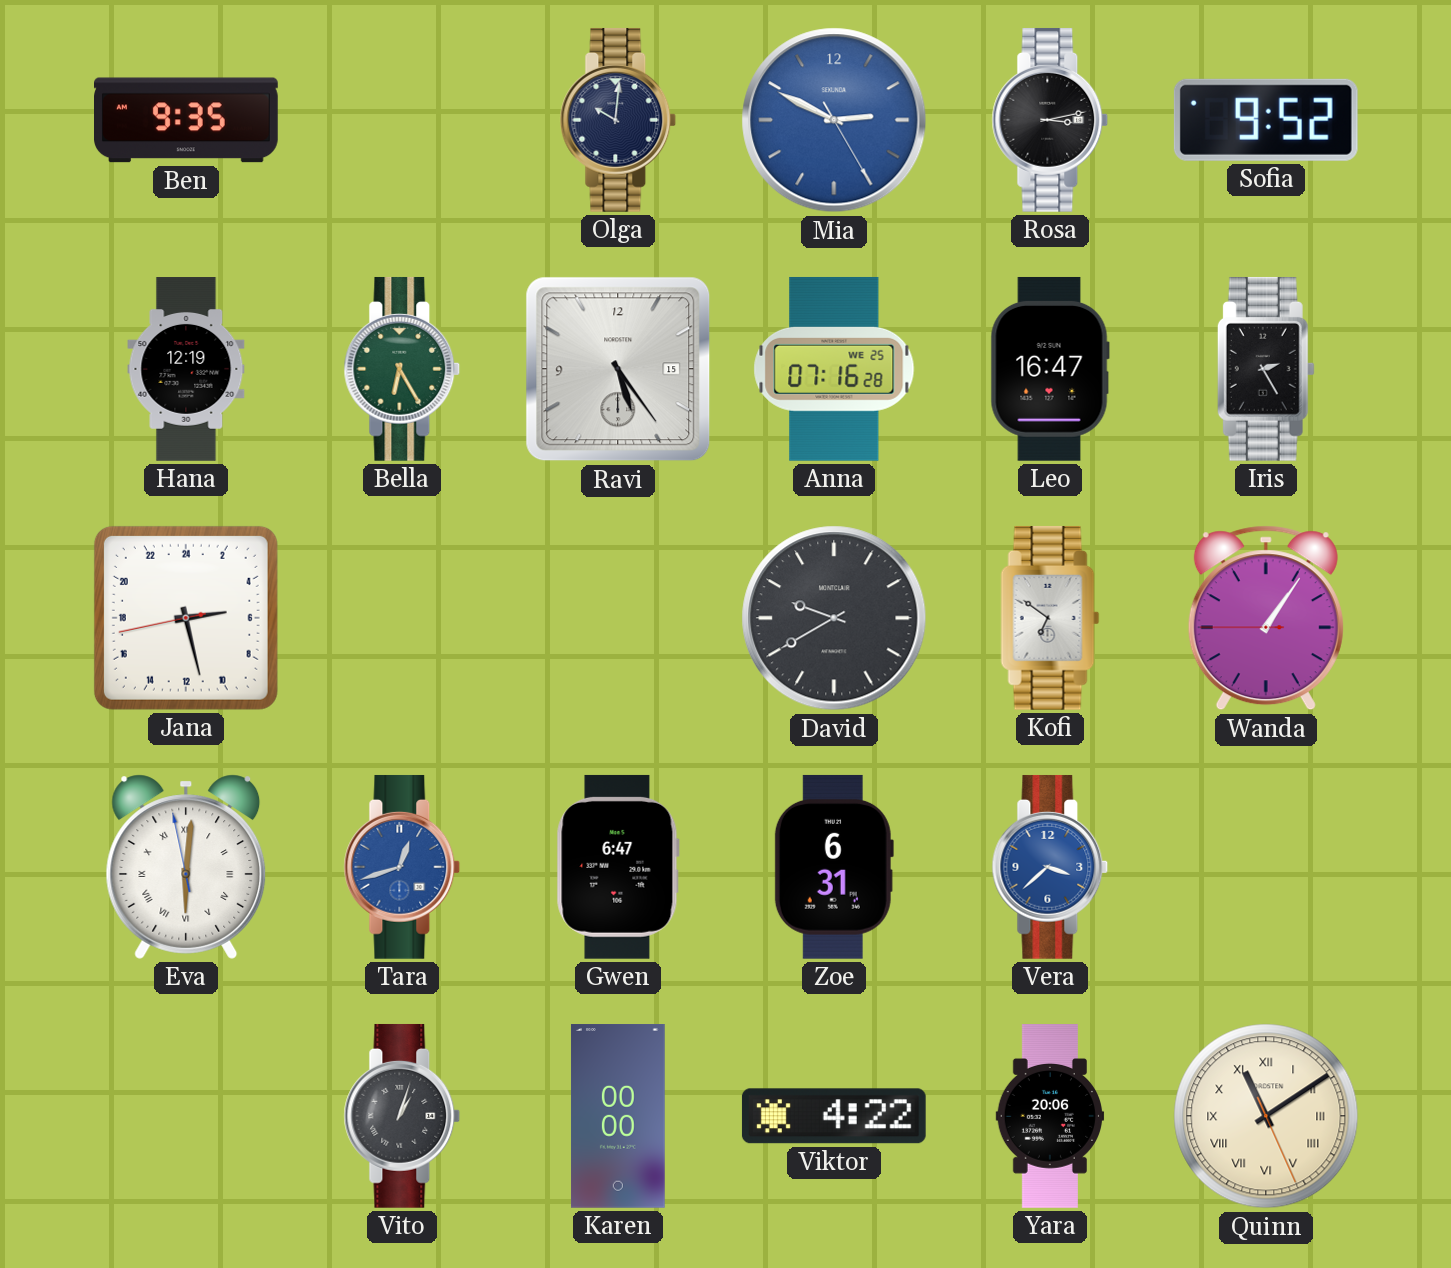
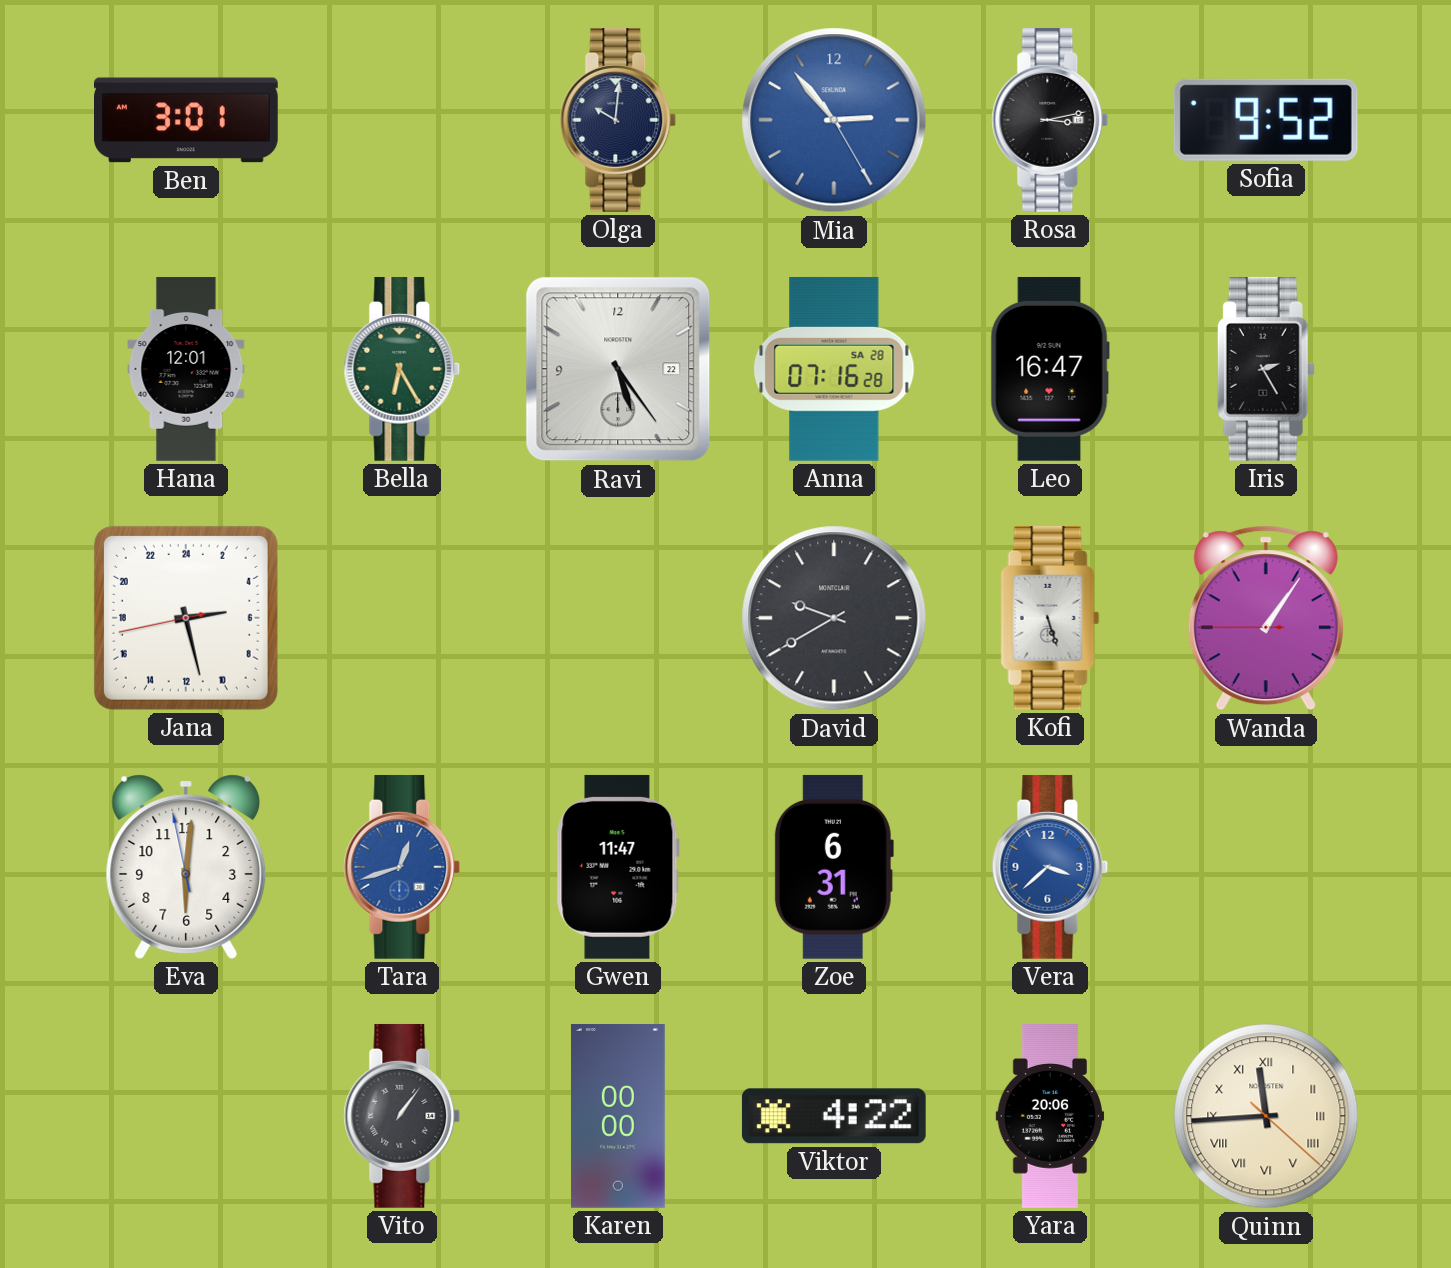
Ben: 9:35 -> 3:01 (187, 120)
Mia: 2:49 -> 2:53 (834, 120)
Hana: 12:19 -> 12:01 (186, 369)
Ravi date: 15 -> 22 (618, 369)
Anna date: WE 25 -> SA 28 (834, 369)
Kofi: 6:51 -> 5:27 (1050, 618)
Eva numerals: Roman -> Arabic (186, 867)
Gwen: 6:47 -> 11:47 (618, 867)
Vito: 1:03 -> 1:06 (402, 1116)
Quinn: 11:09 -> 11:44 (1266, 1116)
